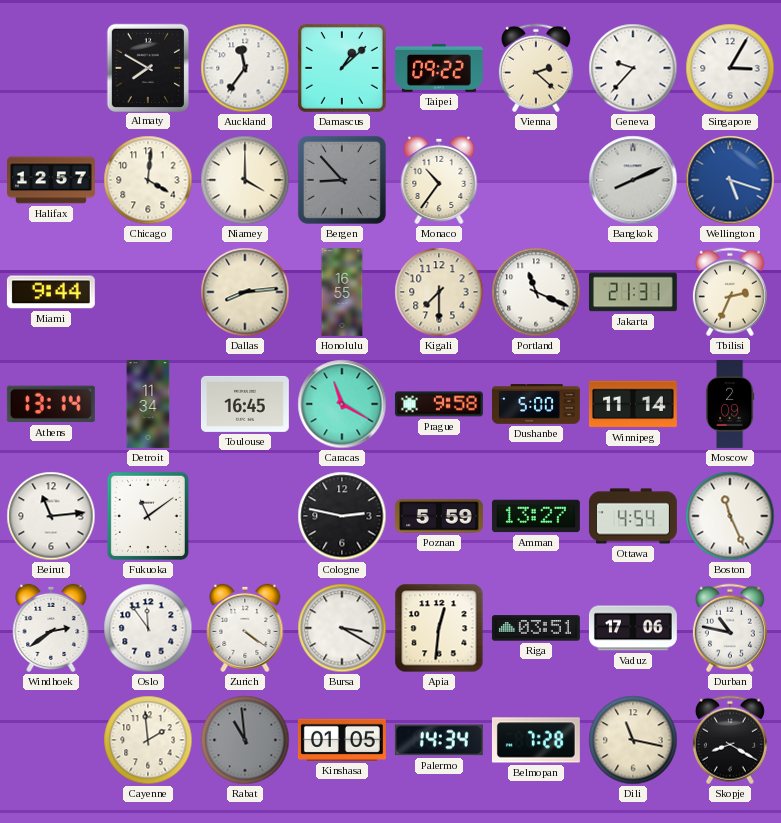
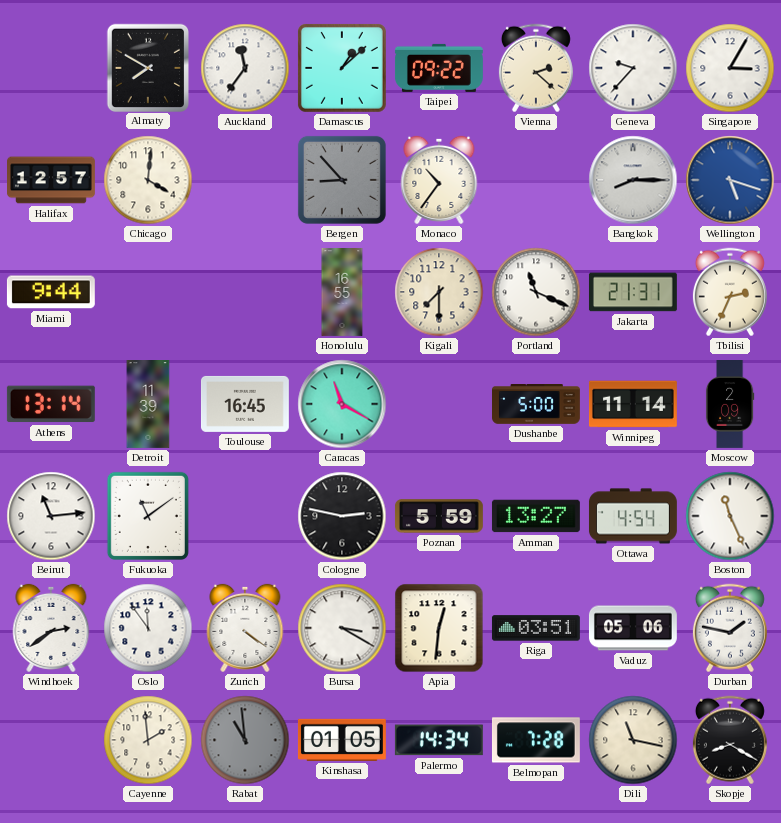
Niamey: 4:00 -> none (245, 180)
Bangkok: 8:11 -> 8:15 (633, 180)
Dallas: 8:14 -> none (245, 292)
Detroit: 11:34 -> 11:39 (148, 405)
Prague: 9:58 -> none (439, 404)
Vaduz: 17:06 -> 05:06 (633, 628)
Durban: 10:47 -> 1:47 (730, 628)
